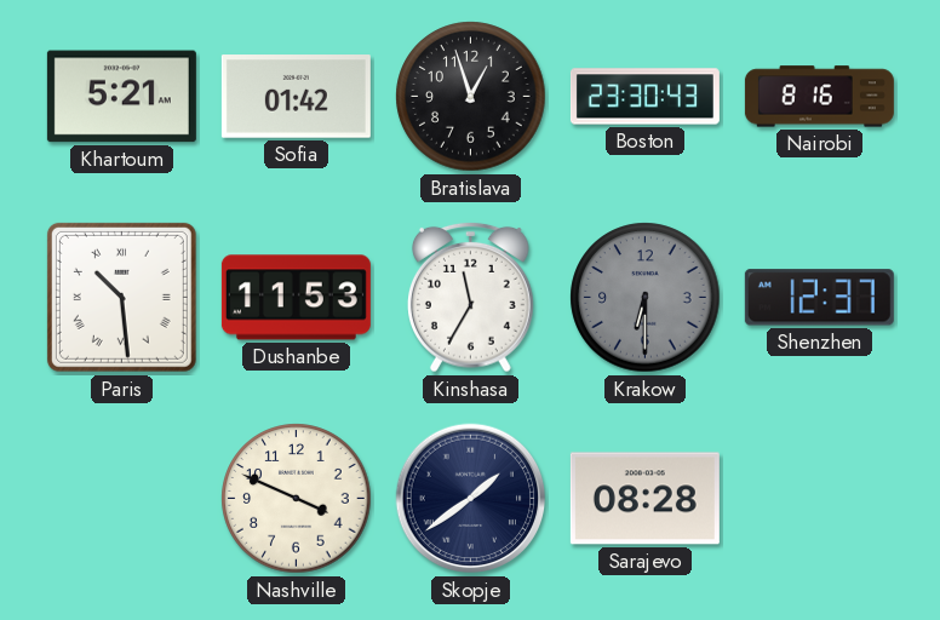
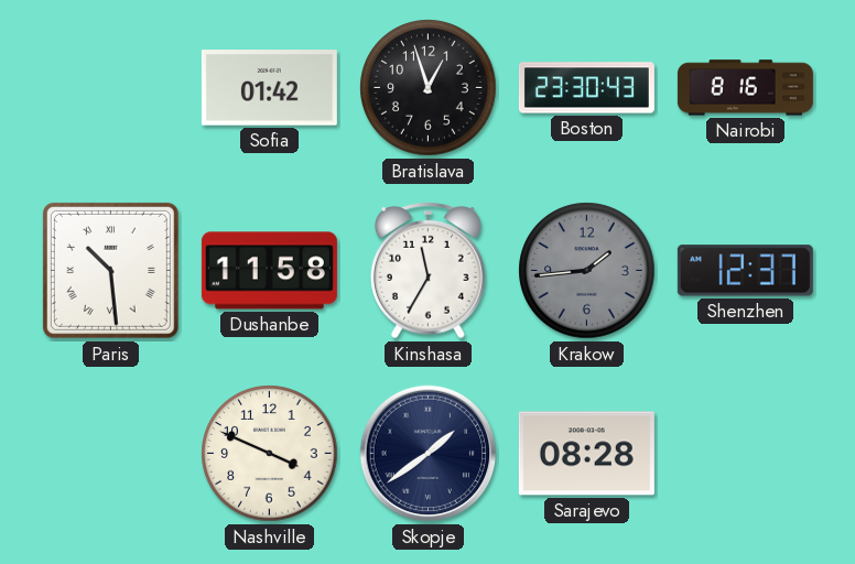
Khartoum: 5:21 -> none (121, 97)
Dushanbe: 11:53 -> 11:58 (269, 271)
Krakow: 6:30 -> 1:44 (587, 271)
